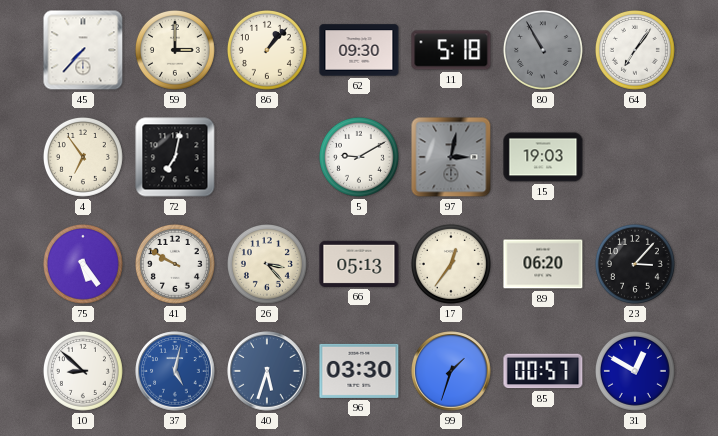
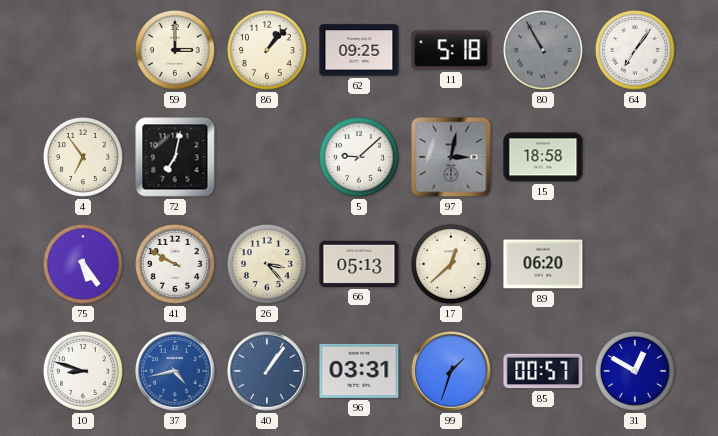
45: 7:37 -> none (83, 50)
62: 09:30 -> 09:25 (359, 50)
5: 9:10 -> 9:08 (359, 157)
15: 19:03 -> 18:58 (543, 157)
17: 12:36 -> 12:38 (451, 264)
23: 3:07 -> none (635, 264)
10: 8:52 -> 8:48 (83, 371)
37: 5:02 -> 4:43 (175, 371)
40: 5:33 -> 1:06 (267, 371)
96: 03:30 -> 03:31 (359, 371)
